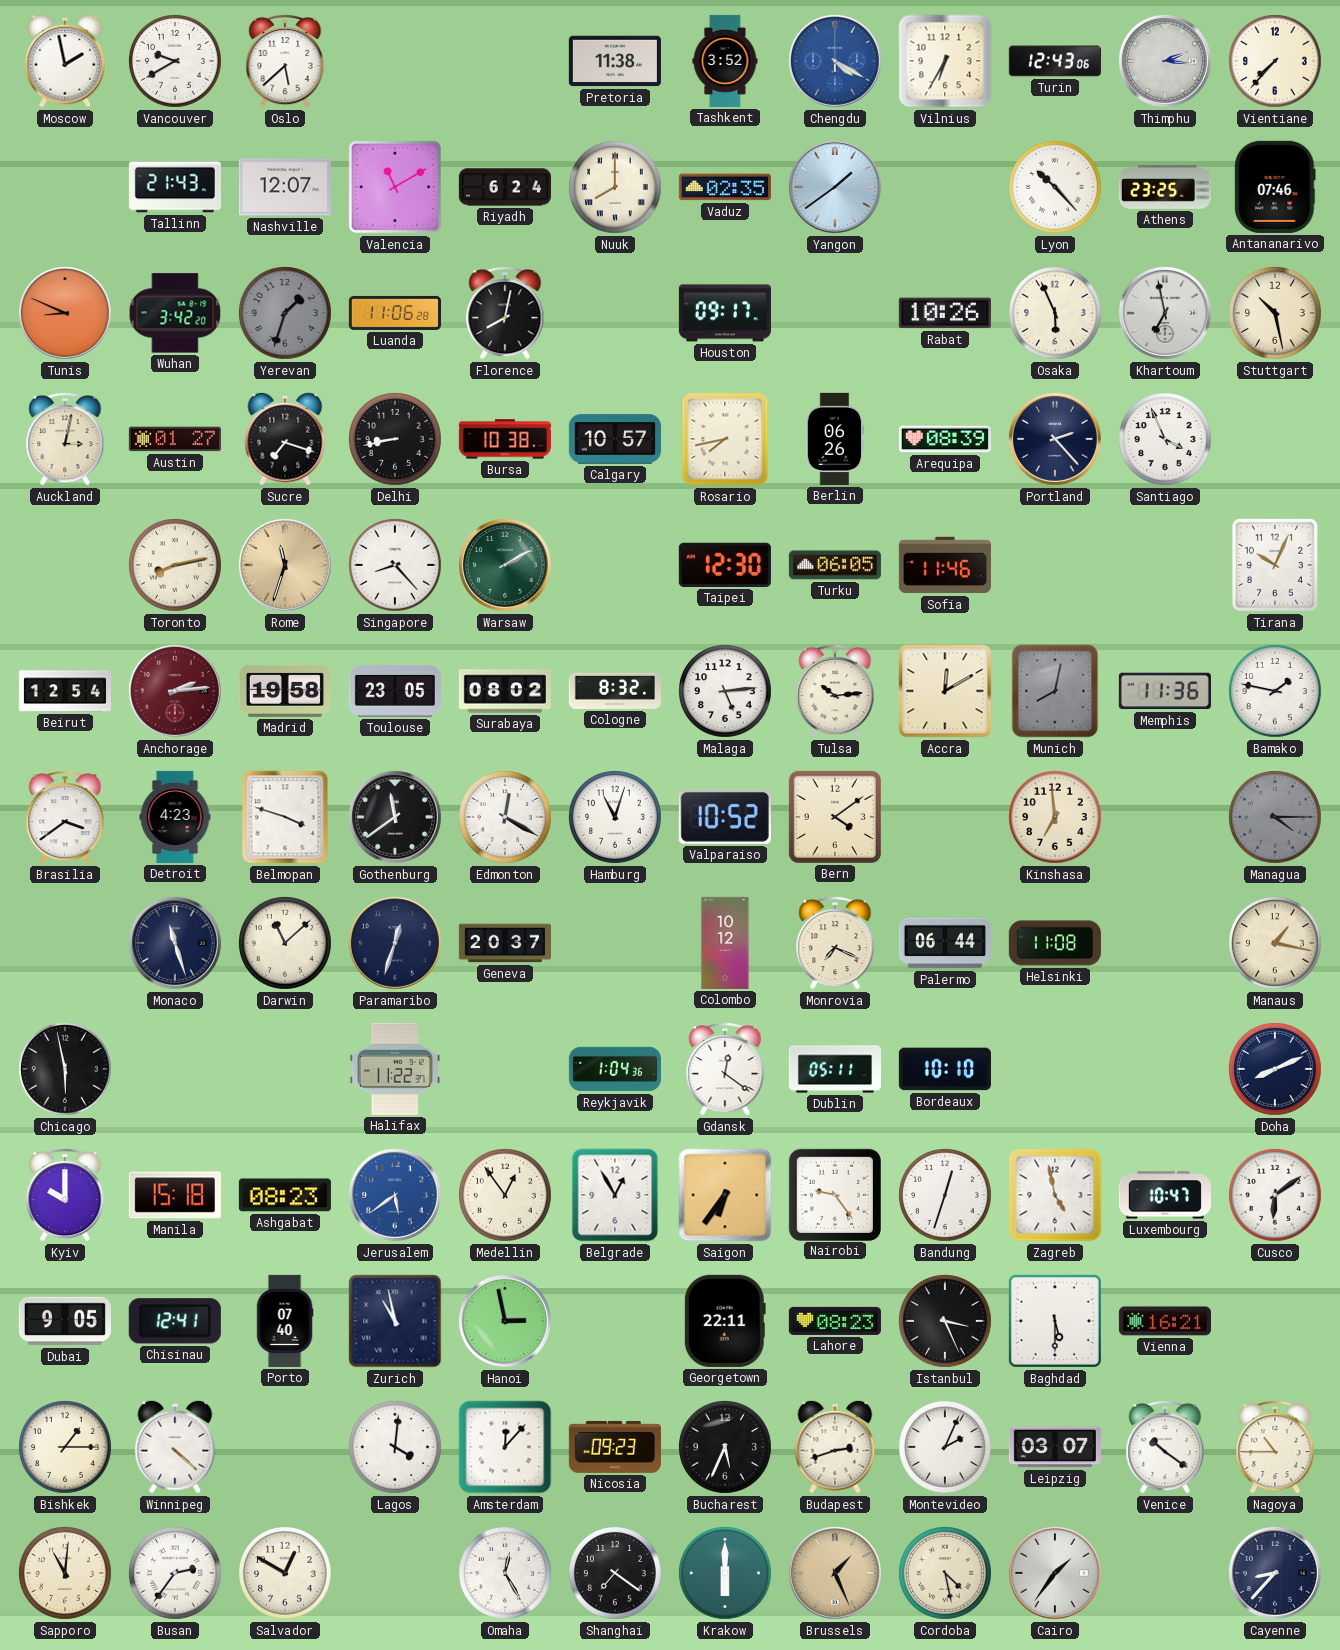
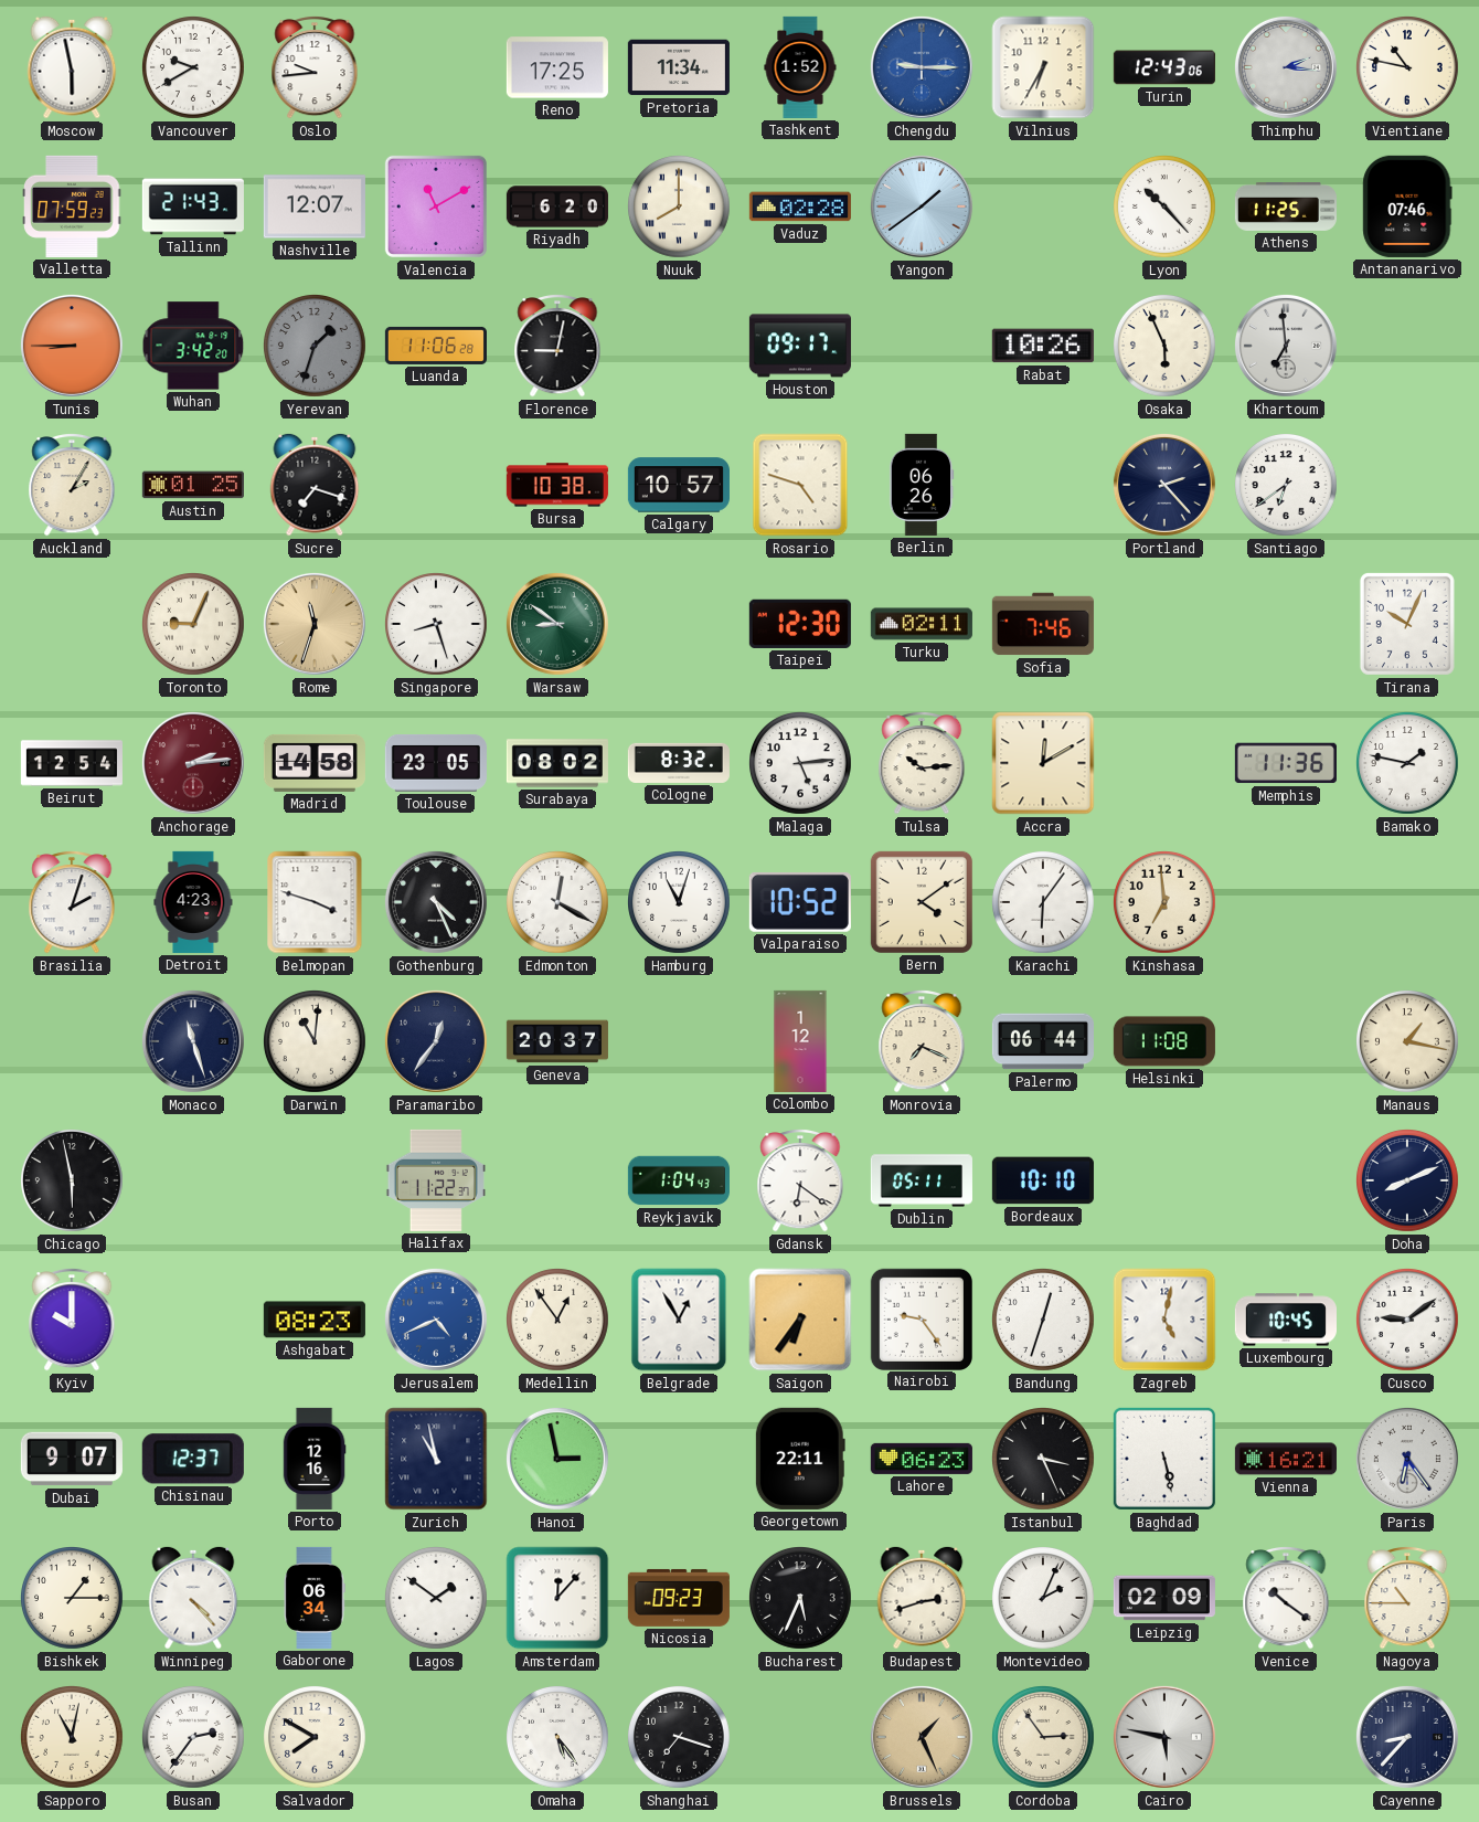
Moscow: 1:58 -> 5:58 (72, 67)
Oslo: 5:38 -> 9:44 (315, 67)
Reno: none -> 17:25 (557, 67)
Pretoria: 11:38 -> 11:34 (679, 67)
Tashkent: 3:52 -> 1:52 (800, 67)
Chengdu: 4:20 -> 9:15 (922, 67)
Vientiane: 7:37 -> 10:47 (1408, 68)
Valletta: none -> 07:59 (72, 206)
Riyadh: 6:24 -> 6:20 (557, 206)
Vaduz: 02:35 -> 02:28 (800, 206)
Athens: 23:25 -> 11:25 (1286, 208)
Tunis: 8:49 -> 8:45 (72, 346)
Florence: 8:02 -> 9:02 (557, 346)
Khartoum: 6:58 -> 6:59 (1286, 346)
Stuttgart: 10:28 -> none (1276, 314)
Auckland: 3:02 -> 2:05 (72, 485)
Austin: 01:27 -> 01:25 (193, 485)
Delhi: 8:43 -> none (396, 440)
Rosario: 7:43 -> 4:48 (800, 485)
Arequipa: 08:39 -> none (945, 439)
Santiago: 3:56 -> 6:39 (1287, 486)
Toronto: 8:13 -> 9:04 (194, 625)
Singapore: 8:23 -> 8:27 (437, 625)
Warsaw: 2:10 -> 8:51 (557, 624)
Turku: 06:05 -> 02:11 (922, 624)
Sofia: 11:46 -> 7:46 (1043, 624)
Madrid: 19:58 -> 14:58 (315, 763)
Munich: 8:02 -> none (1055, 691)
Brasilia: 3:39 -> 2:03 (72, 902)
Gothenburg: 11:39 -> 4:26 (436, 902)
Karachi: none -> 6:06 (1044, 903)
Managua: 4:15 -> none (1276, 818)
Darwin: 11:08 -> 11:01 (316, 1042)
Paramaribo: 12:33 -> 12:36 (436, 1041)
Colombo: 10:12 -> 1:12 (800, 1041)
Reykjavik: 1:04:36 -> 1:04:43 (679, 1180)
Gdansk: 12:21 -> 6:21 (800, 1180)
Manila: 15:18 -> none (175, 1195)
Jerusalem: 5:39 -> 4:41 (436, 1320)
Zagreb: 4:58 -> 5:02 (1164, 1320)
Luxembourg: 10:47 -> 10:45 (1286, 1320)
Cusco: 6:09 -> 9:09 (1408, 1321)
Dubai: 9:05 -> 9:07 (72, 1459)
Chisinau: 12:41 -> 12:37 (193, 1459)
Porto: 07:40 -> 12:16 (315, 1459)
Lahore: 08:23 -> 06:23 (922, 1459)
Baghdad: 5:30 -> 5:28 (1164, 1459)
Paris: none -> 6:24 (1407, 1459)
Winnipeg: 4:22 -> 4:23 (193, 1598)
Gaborone: none -> 06:34 (315, 1598)
Lagos: 4:01 -> 1:51 (437, 1599)
Leipzig: 03:07 -> 02:09 (1164, 1598)
Sapporo: 11:01 -> 11:02 (73, 1738)
Salvador: 12:50 -> 7:50 (316, 1738)
Omaha: 12:25 -> 5:24 (558, 1738)
Shanghai: 7:21 -> 7:18 (680, 1738)
Krakow: 6:00 -> none (726, 1574)
Cordoba: 4:28 -> 2:54 (1044, 1738)
Cairo: 1:36 -> 5:47 (1164, 1737)
